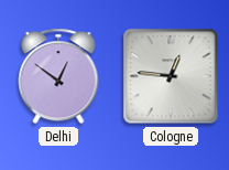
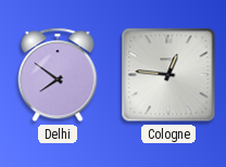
Delhi: 12:51 -> 7:51 (58, 75)
